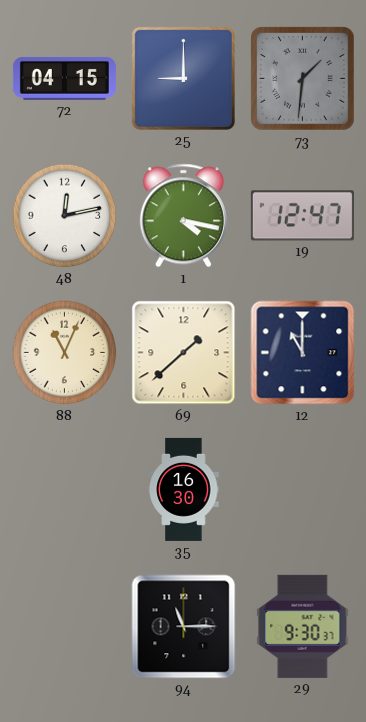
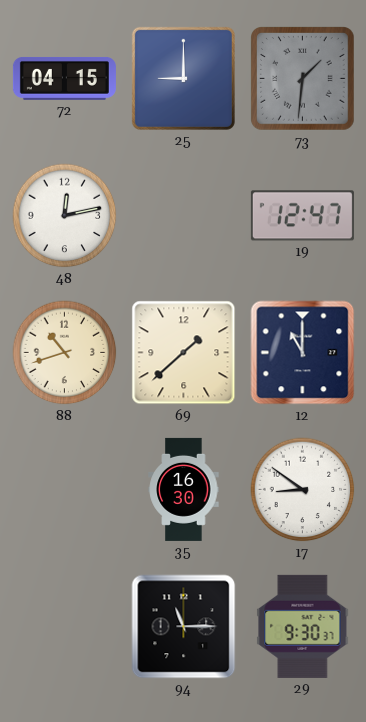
1: 4:17 -> none (183, 216)
88: 11:04 -> 10:42 (65, 353)
17: none -> 8:51 (303, 490)
